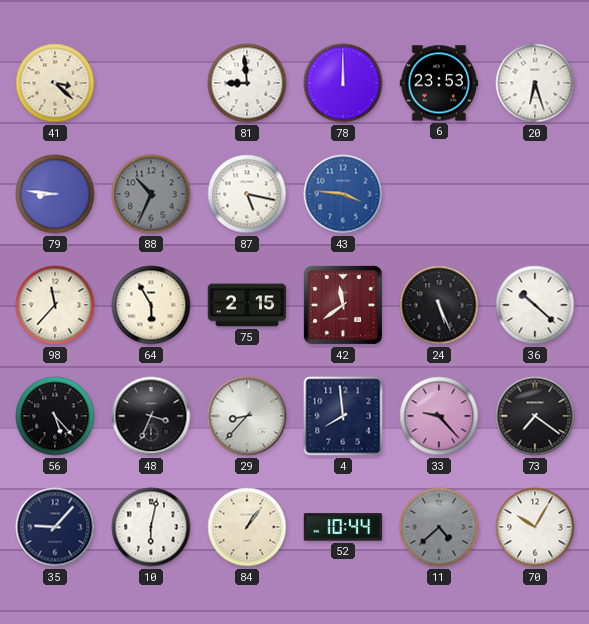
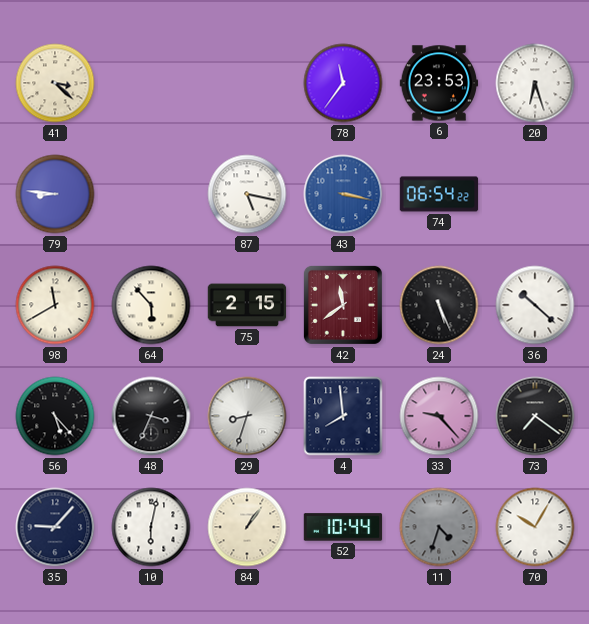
81: 8:59 -> none (247, 83)
78: 12:00 -> 11:36 (343, 83)
88: 10:34 -> none (151, 194)
43: 3:46 -> 3:17 (343, 194)
74: none -> 06:54 (439, 194)
98: 11:37 -> 11:40 (55, 305)
64: 5:55 -> 5:53 (151, 305)
29: 8:37 -> 8:33 (247, 416)
11: 4:38 -> 4:33 (439, 527)
